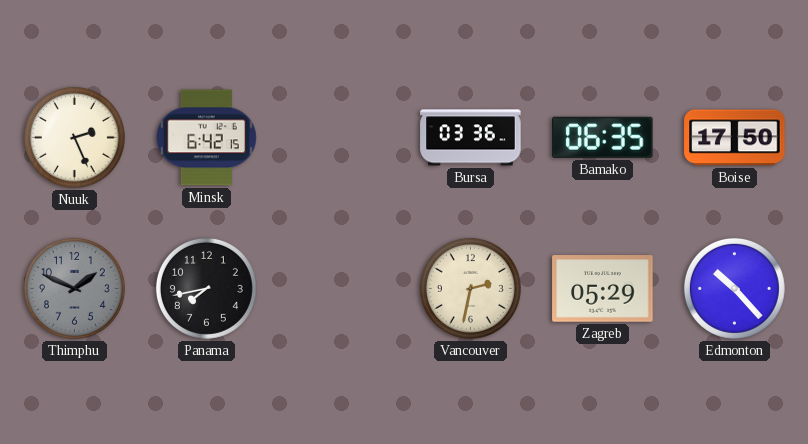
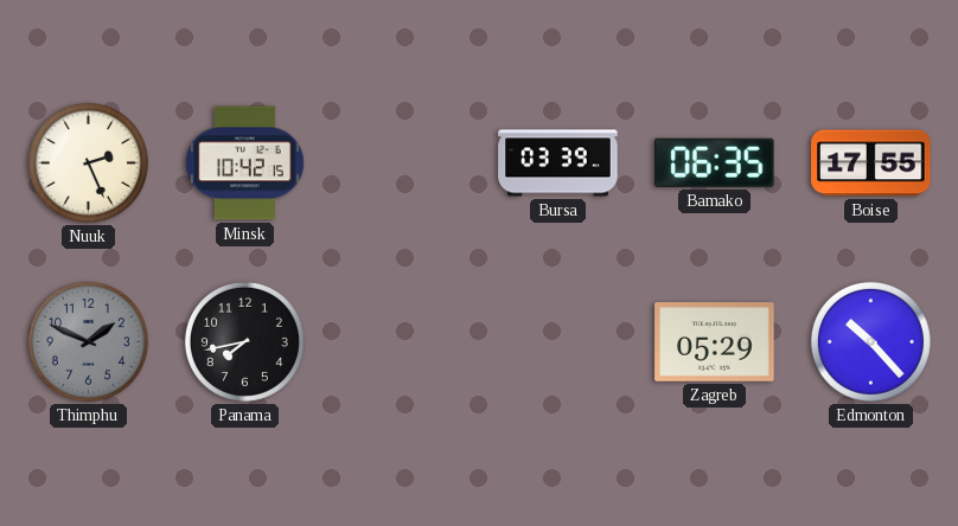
Minsk: 6:42 -> 10:42 (244, 163)
Bursa: 03:36 -> 03:39 (558, 163)
Boise: 17:50 -> 17:55 (871, 163)
Vancouver: 2:32 -> none (470, 288)
